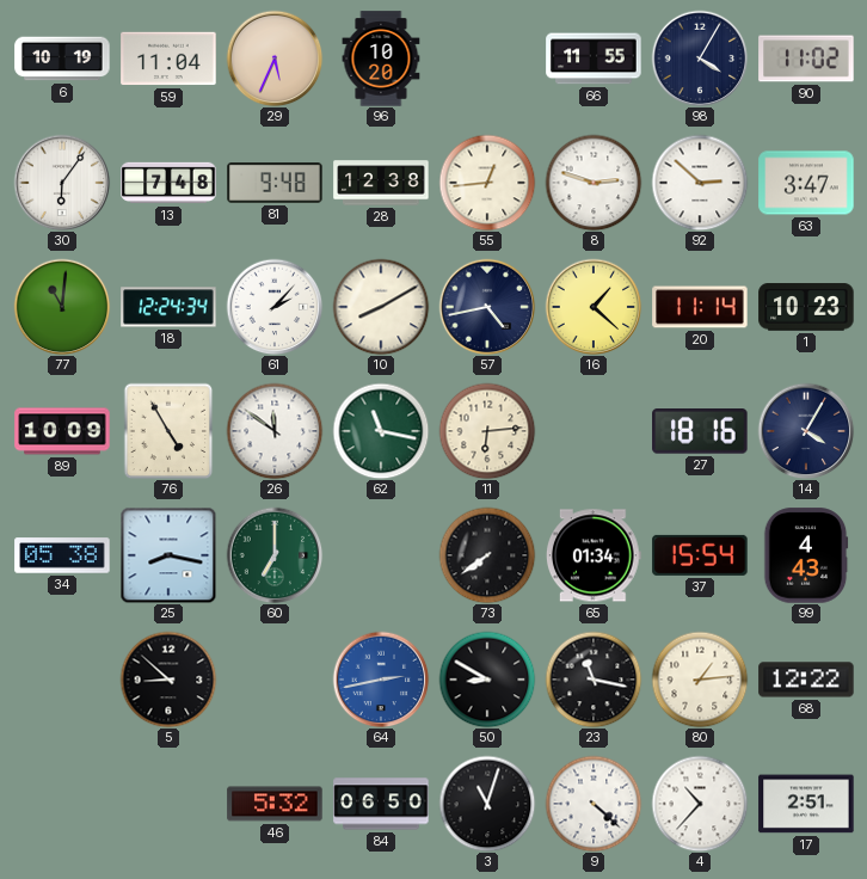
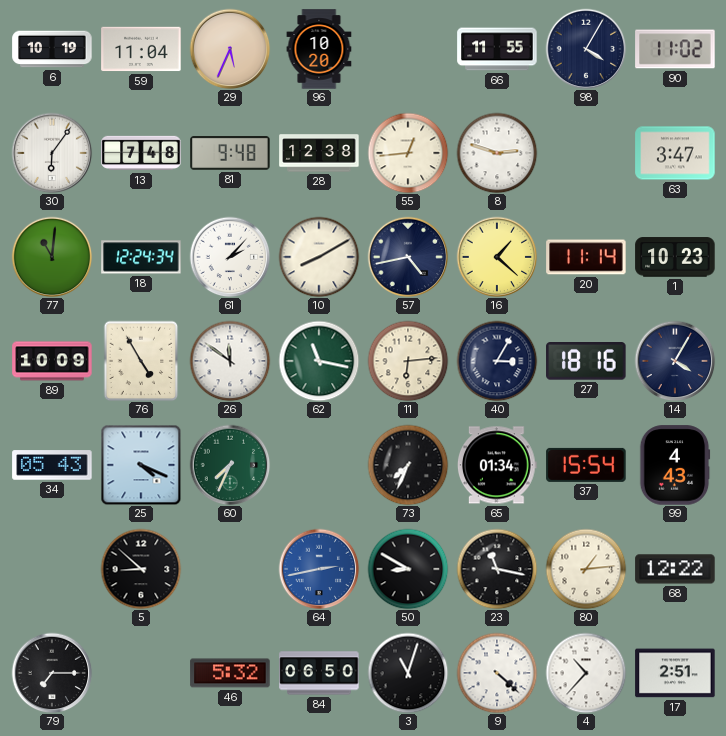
92: 2:52 -> none (700, 183)
40: none -> 3:05 (497, 361)
34: 05:38 -> 05:43 (52, 465)
25: 8:17 -> 4:19 (141, 465)
60: 7:00 -> 7:34 (230, 465)
73: 7:39 -> 7:34 (408, 465)
79: none -> 7:15 (52, 673)
